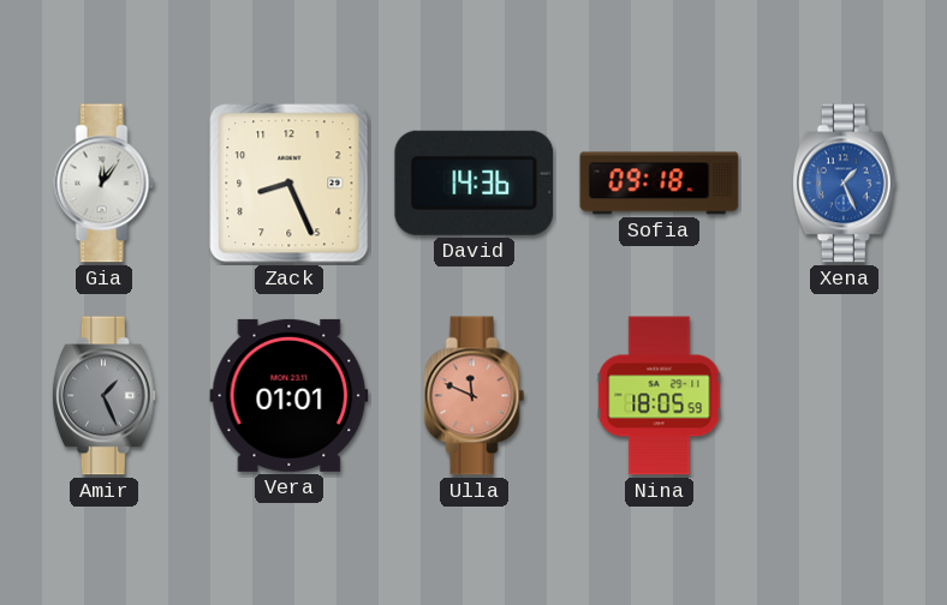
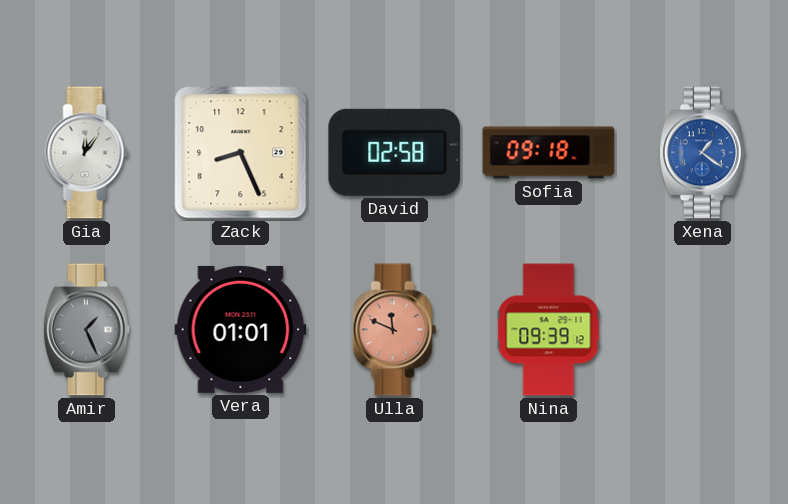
David: 14:36 -> 02:58 (395, 152)
Xena: 1:26 -> 1:21 (702, 153)
Nina: 18:05 -> 09:39 (549, 330)
